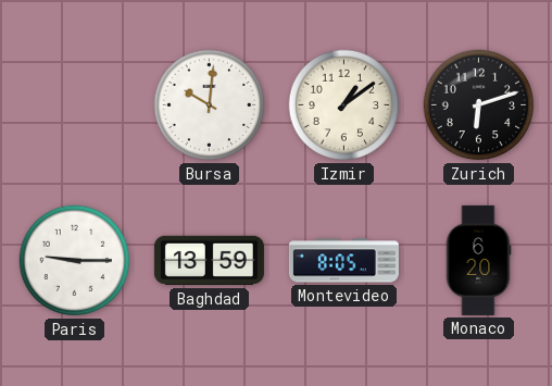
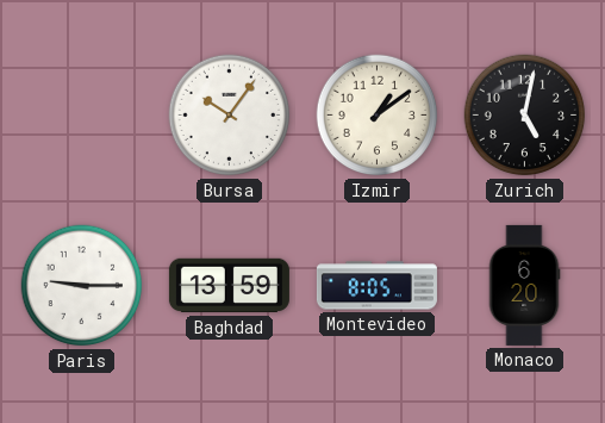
Bursa: 10:01 -> 10:06 (230, 116)
Zurich: 6:12 -> 5:02 (525, 116)
